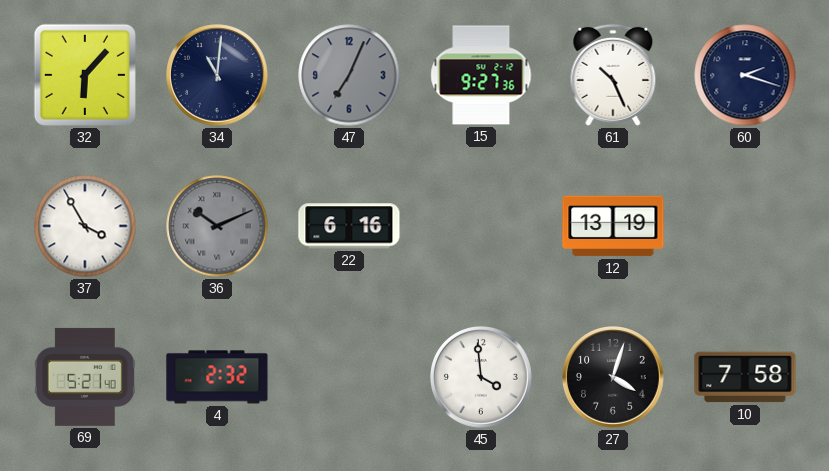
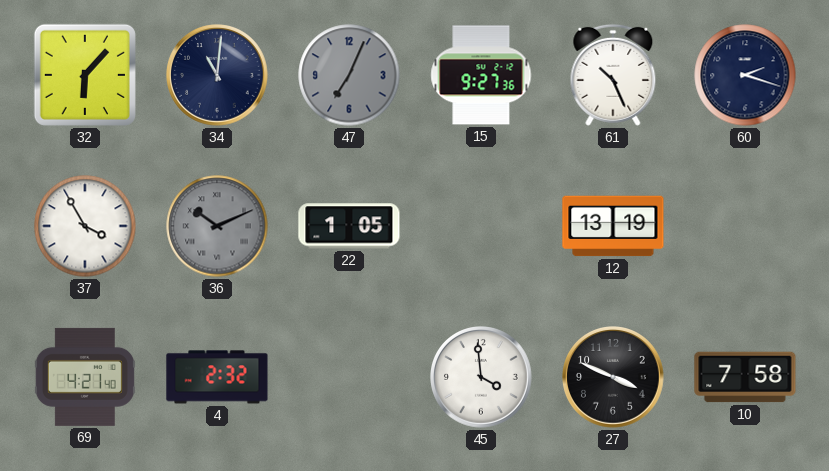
22: 6:16 -> 1:05 (349, 226)
69: 5:21 -> 4:21 (85, 377)
27: 4:03 -> 3:49 (614, 378)
